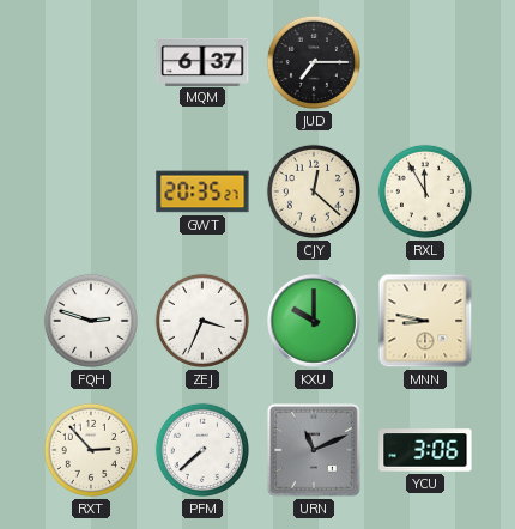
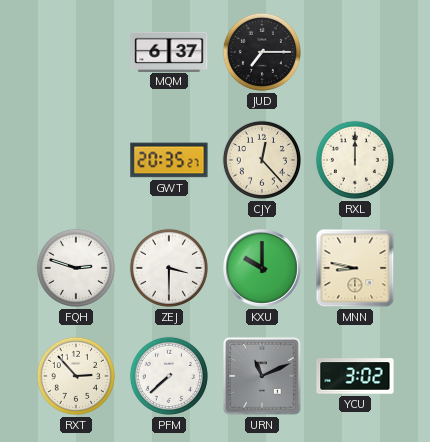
CJY: 12:22 -> 12:23 (262, 160)
RXL: 11:55 -> 12:00 (355, 160)
ZEJ: 3:34 -> 3:30 (169, 268)
YCU: 3:06 -> 3:02 (355, 376)
